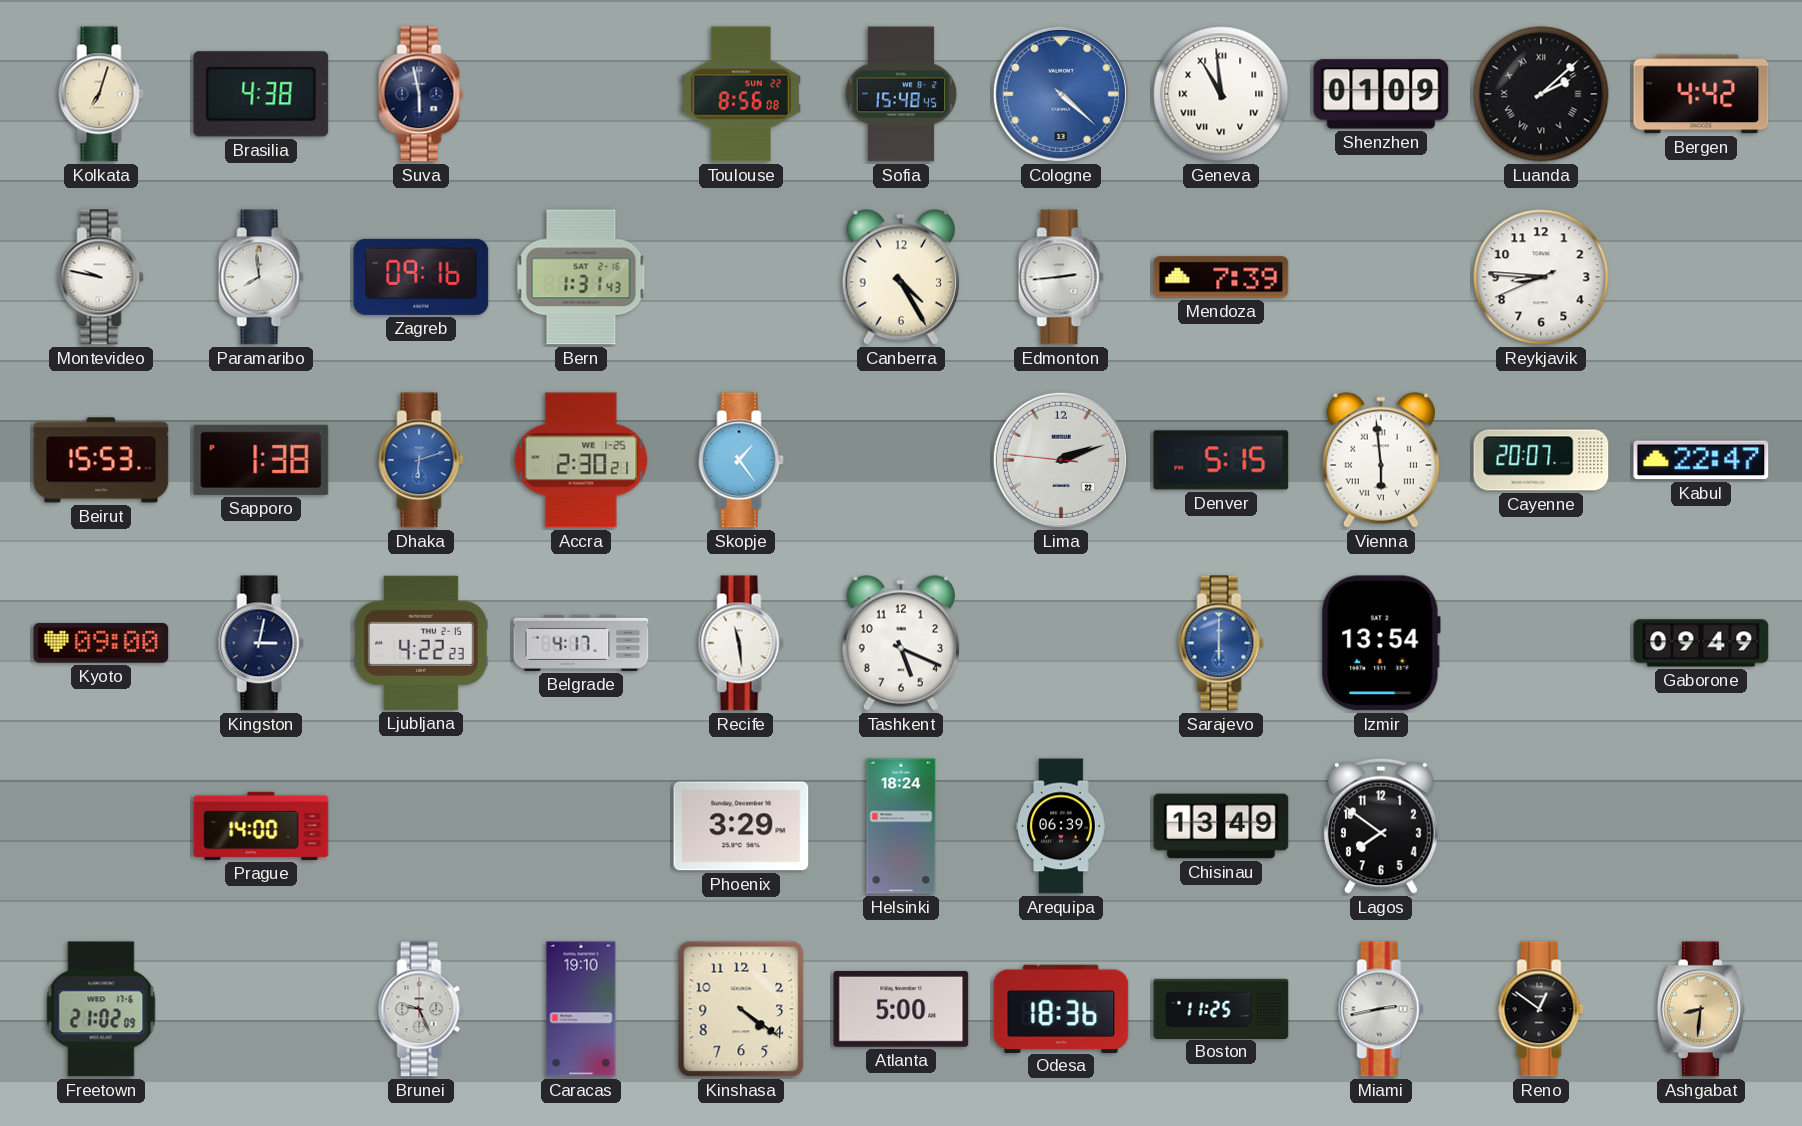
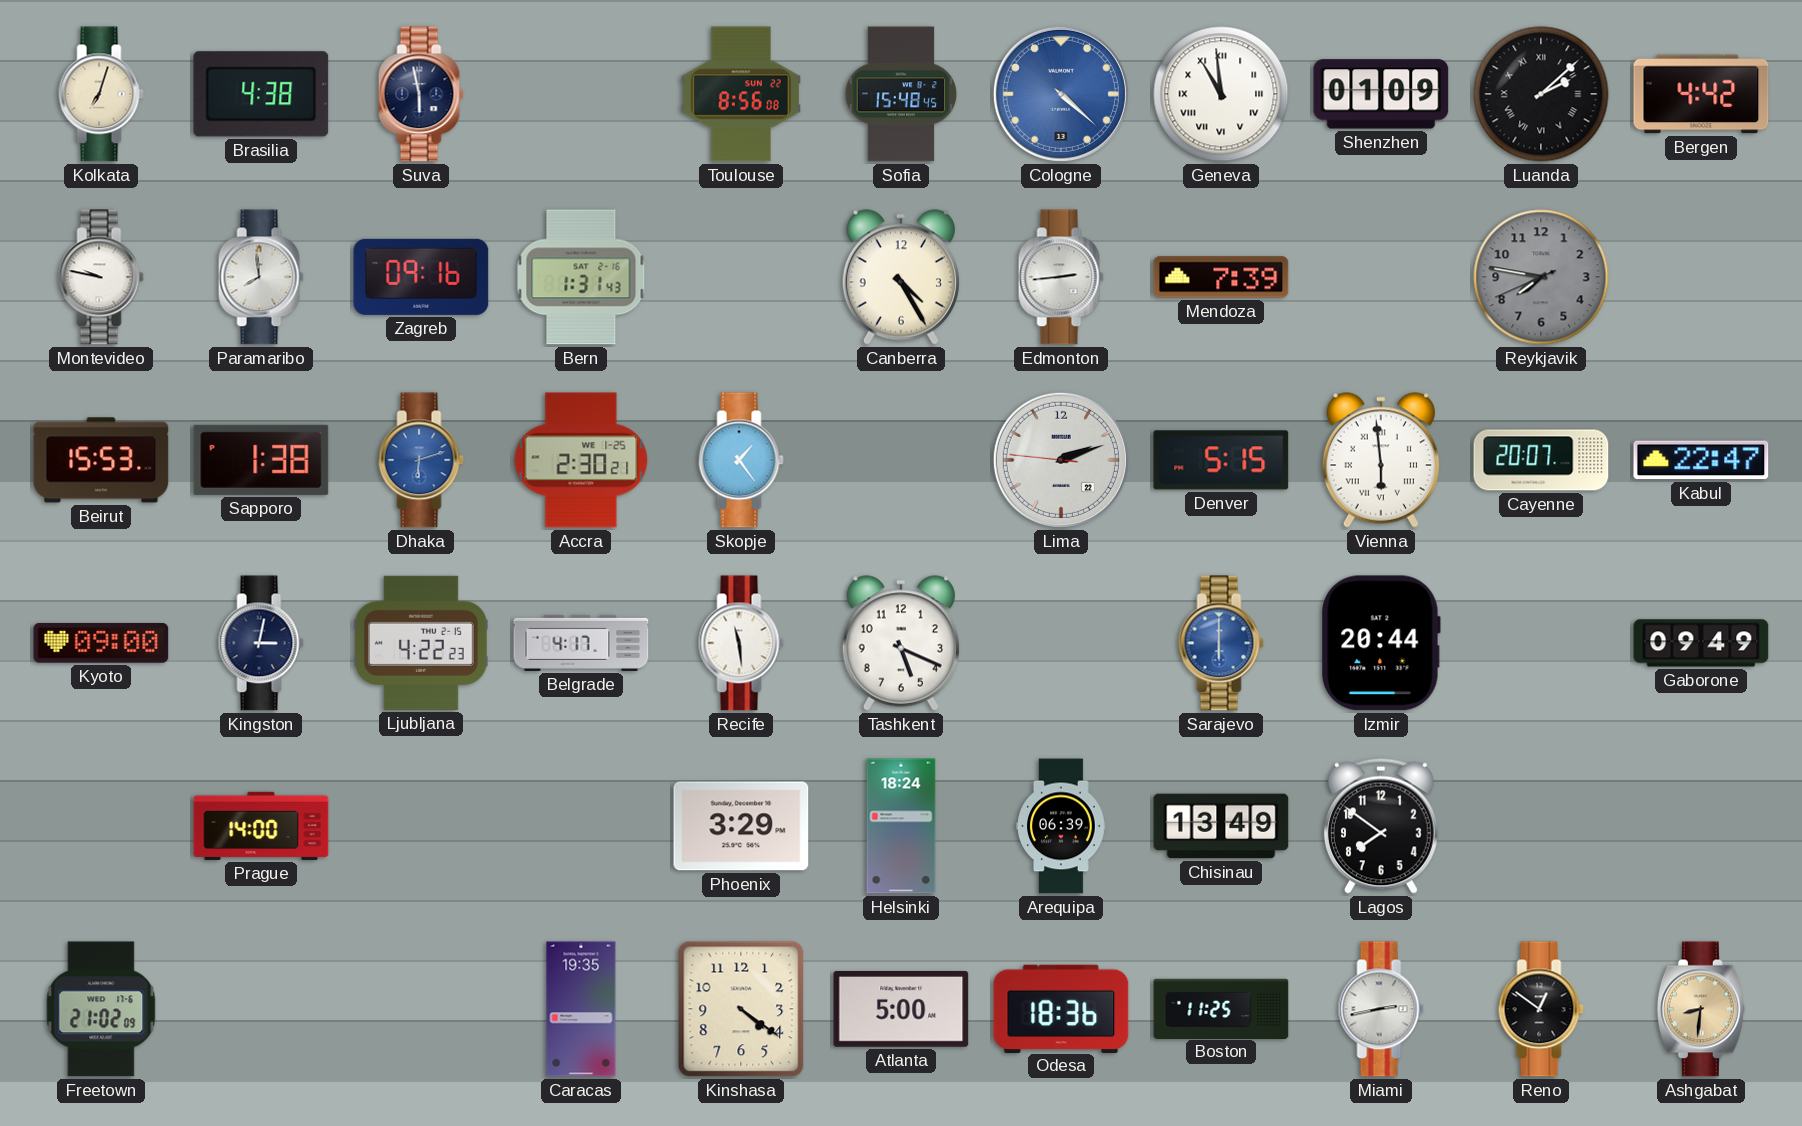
Reykjavik: 8:45 -> 7:46 (1541, 277)
Reykjavik dial: white -> grey (1541, 277)
Izmir: 13:54 -> 20:44 (1381, 643)
Brunei: 9:26 -> none (421, 1009)
Caracas: 19:10 -> 19:35 (581, 1009)
